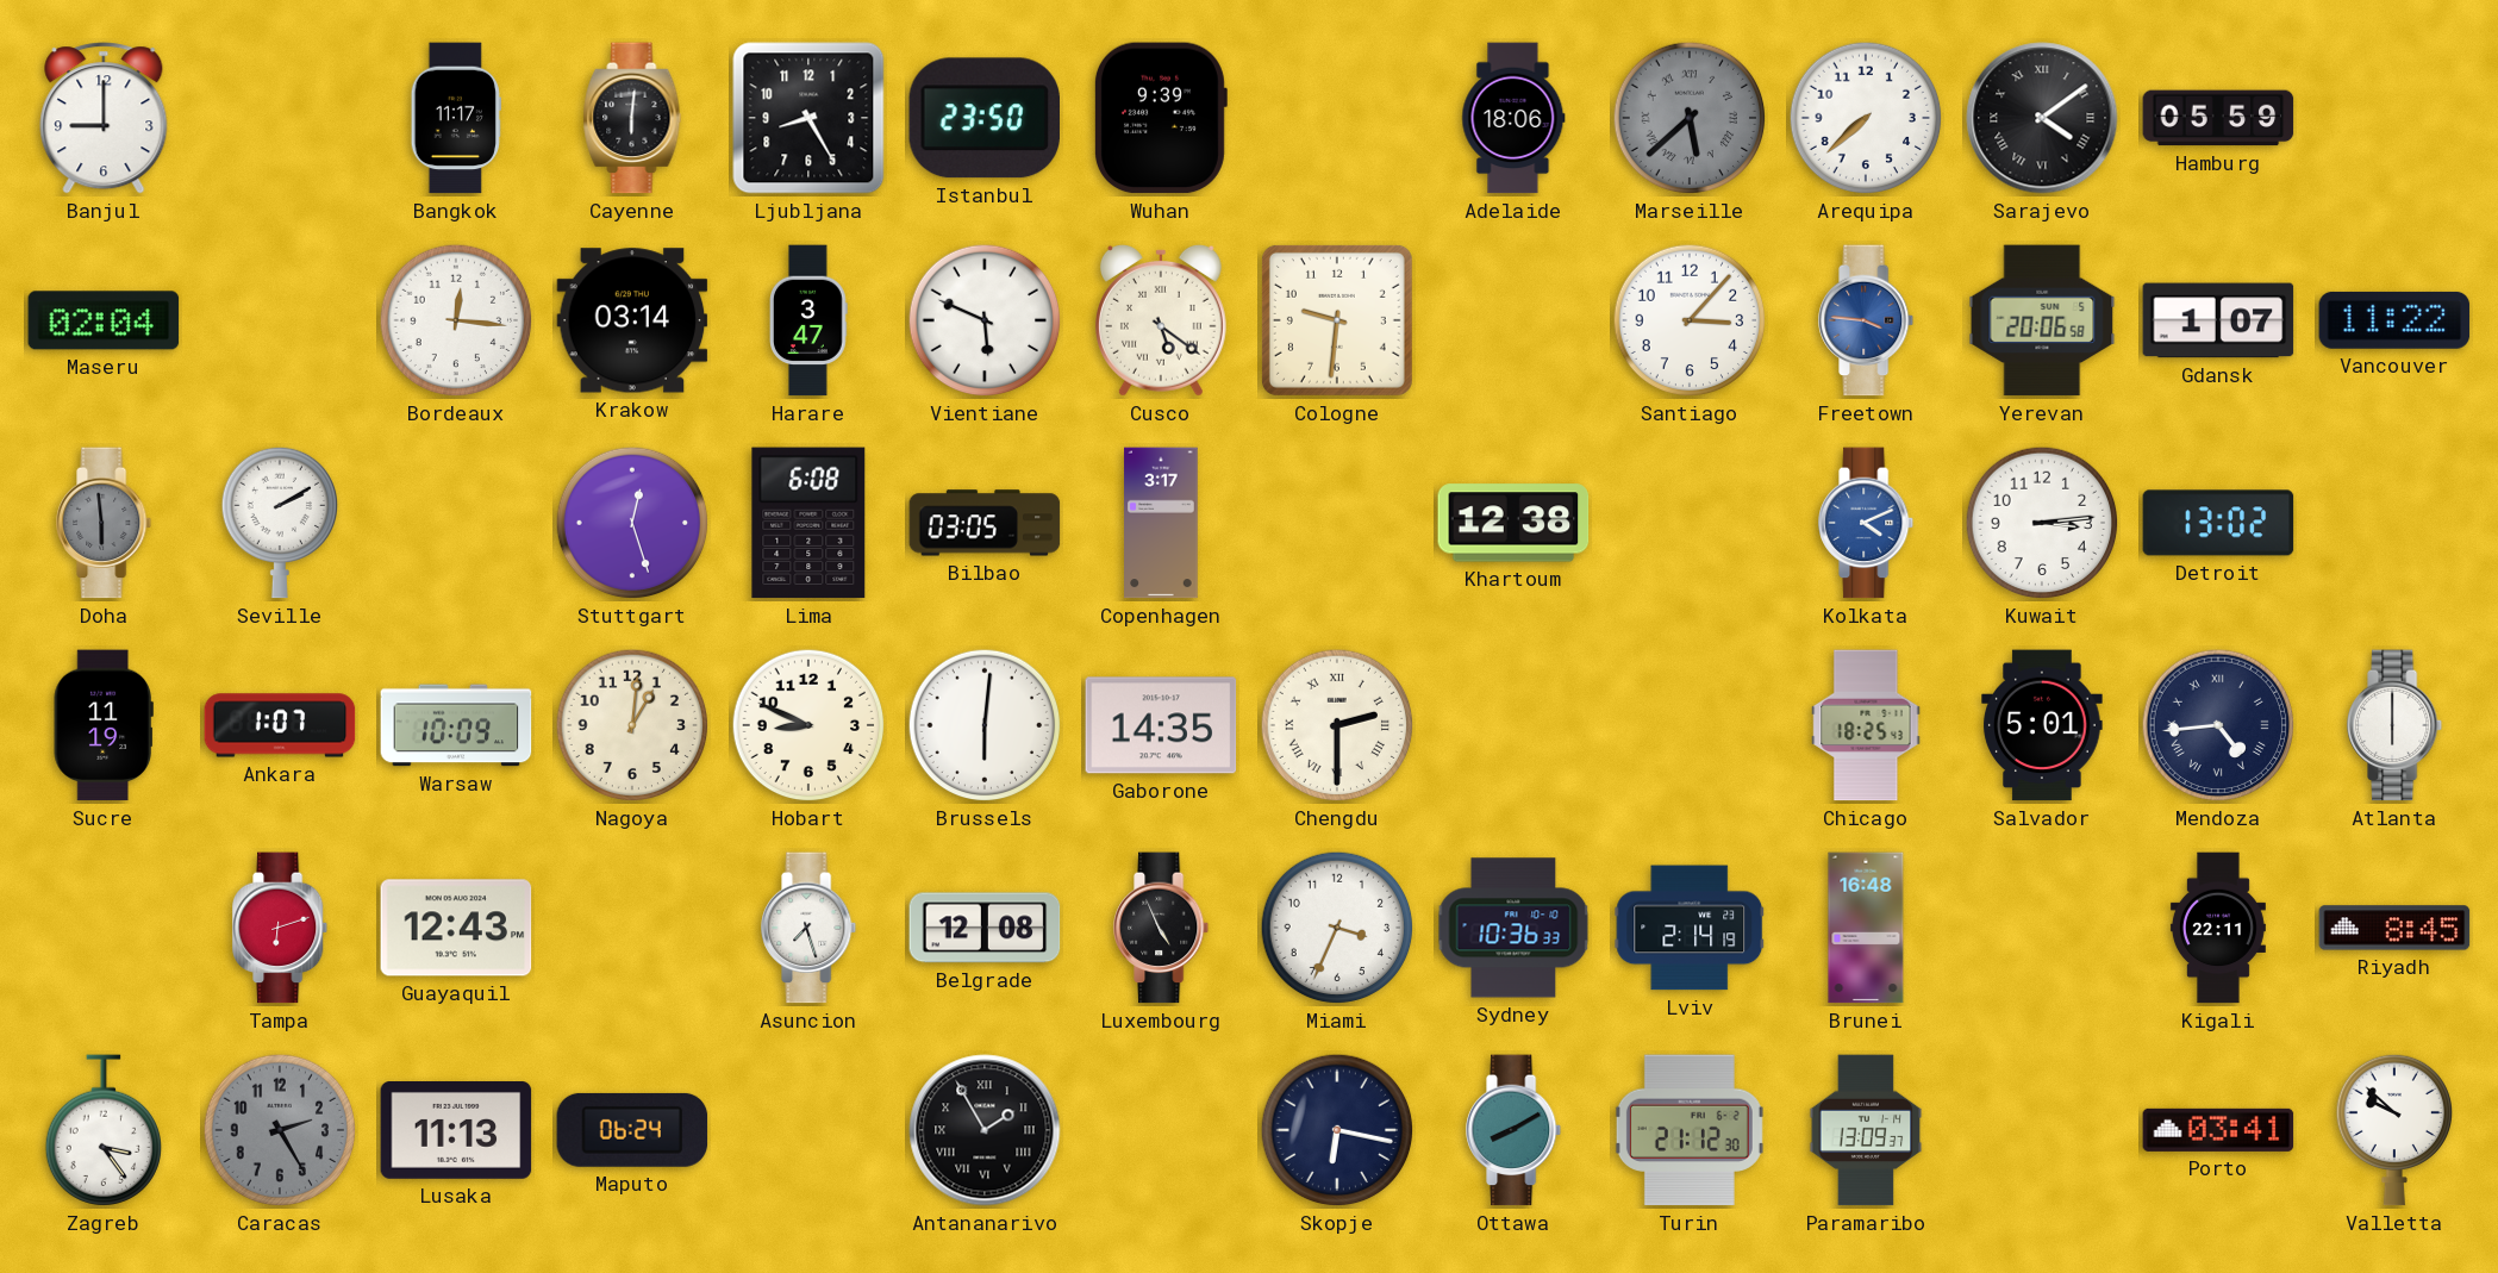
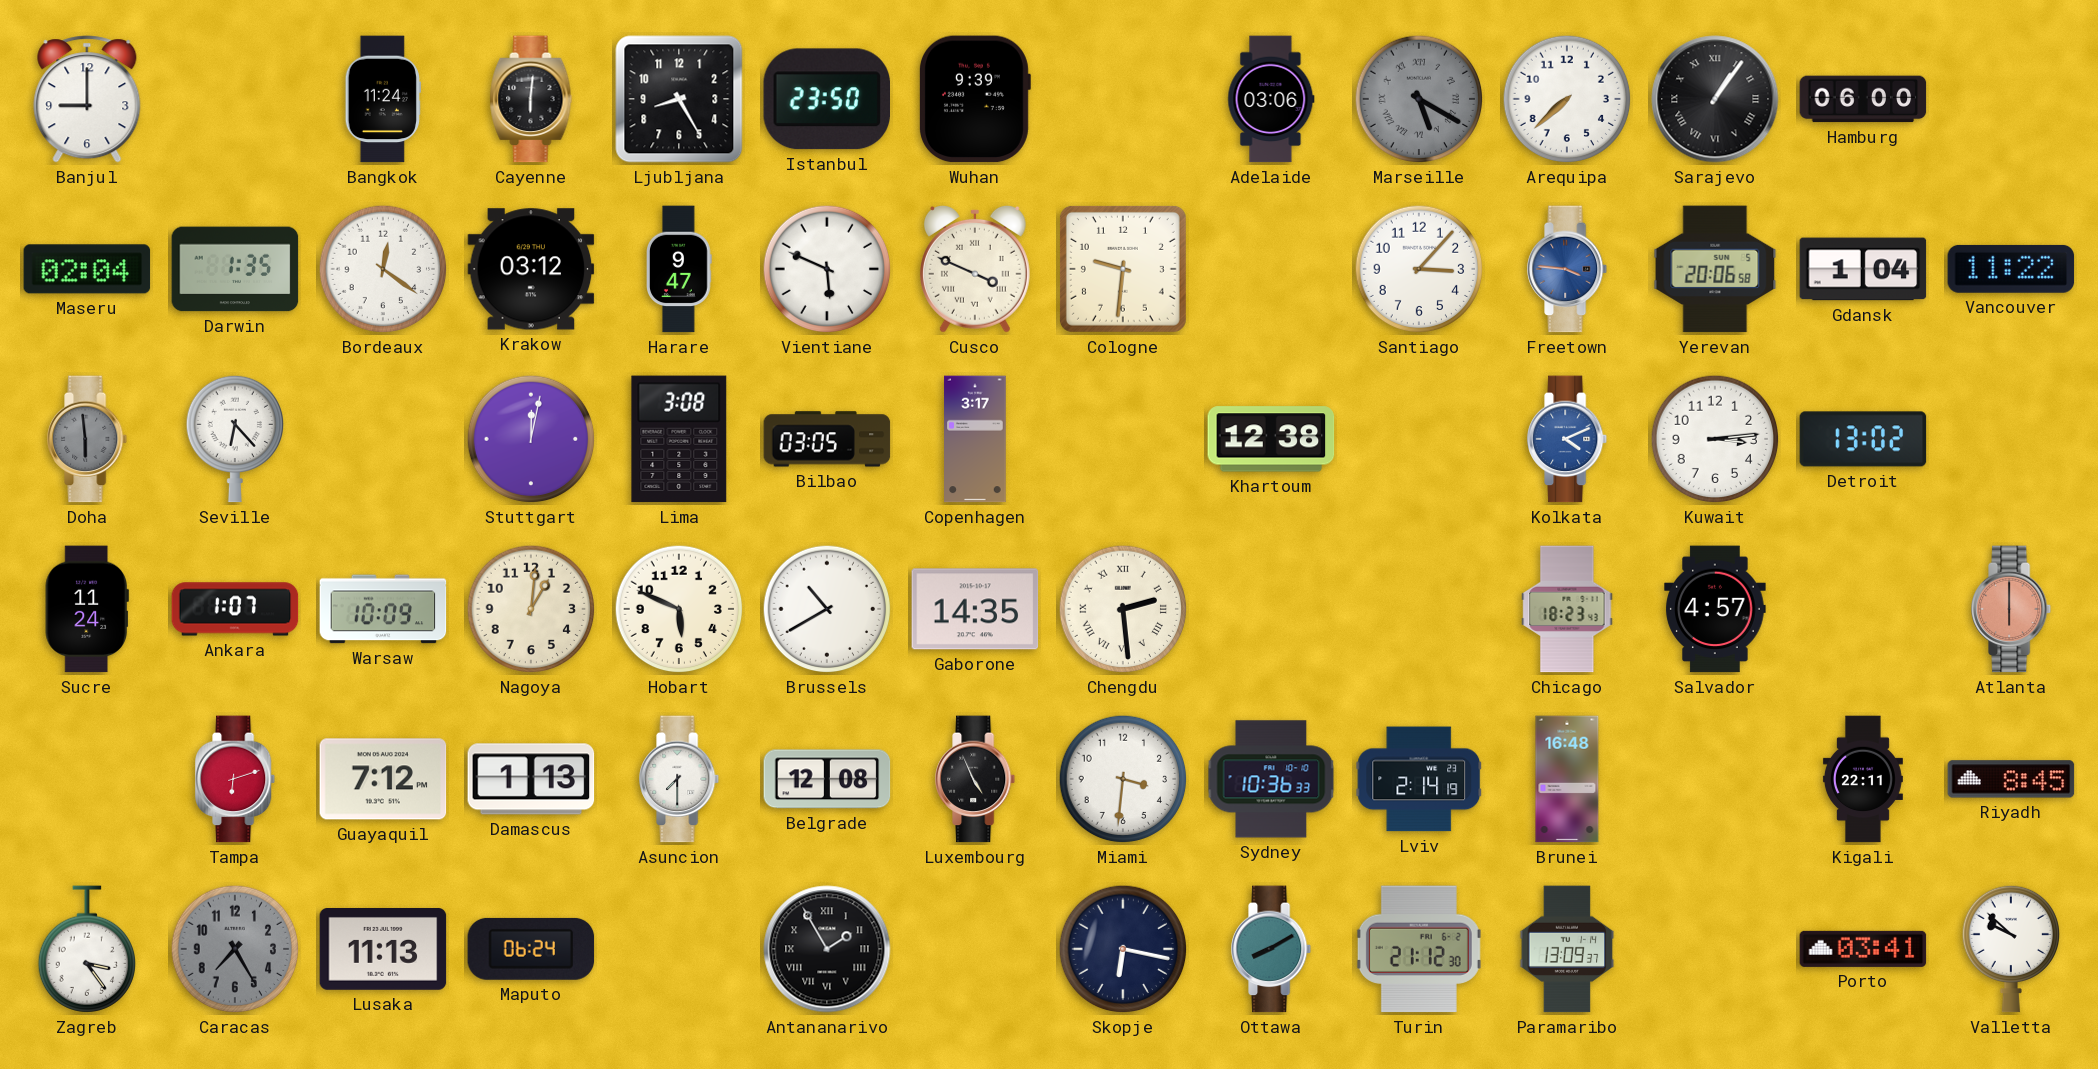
Bangkok: 11:17 -> 11:24 (383, 99)
Adelaide: 18:06 -> 03:06 (1271, 99)
Marseille: 5:38 -> 5:20 (1419, 99)
Sarajevo: 4:09 -> 1:06 (1715, 99)
Hamburg: 05:59 -> 06:00 (1863, 99)
Darwin: none -> 1:35 (235, 269)
Bordeaux: 12:16 -> 12:21 (383, 269)
Krakow: 03:14 -> 03:12 (531, 269)
Harare: 3:47 -> 9:47 (680, 269)
Cusco: 5:21 -> 3:49 (975, 269)
Gdansk: 1:07 -> 1:04 (1863, 269)
Seville: 2:10 -> 6:23 (234, 439)
Stuttgart: 12:27 -> 12:02 (531, 439)
Lima: 6:08 -> 3:08 (679, 439)
Sucre: 11:19 -> 11:24 (87, 609)
Hobart: 8:49 -> 5:49 (679, 609)
Brussels: 6:01 -> 10:40 (827, 609)
Chengdu: 2:30 -> 2:29 (1123, 609)
Chicago: 18:25 -> 18:23 (1567, 609)
Salvador: 5:01 -> 4:57 (1715, 609)
Mendoza: 4:44 -> none (2218, 725)
Atlanta dial: white -> salmon (2012, 609)
Guayaquil: 12:43 -> 7:12 (383, 779)
Damascus: none -> 1:13 (531, 779)
Asuncion: 7:27 -> 7:30 (680, 779)
Miami: 3:34 -> 3:31 (1123, 779)
Caracas: 2:25 -> 7:25 (235, 949)
